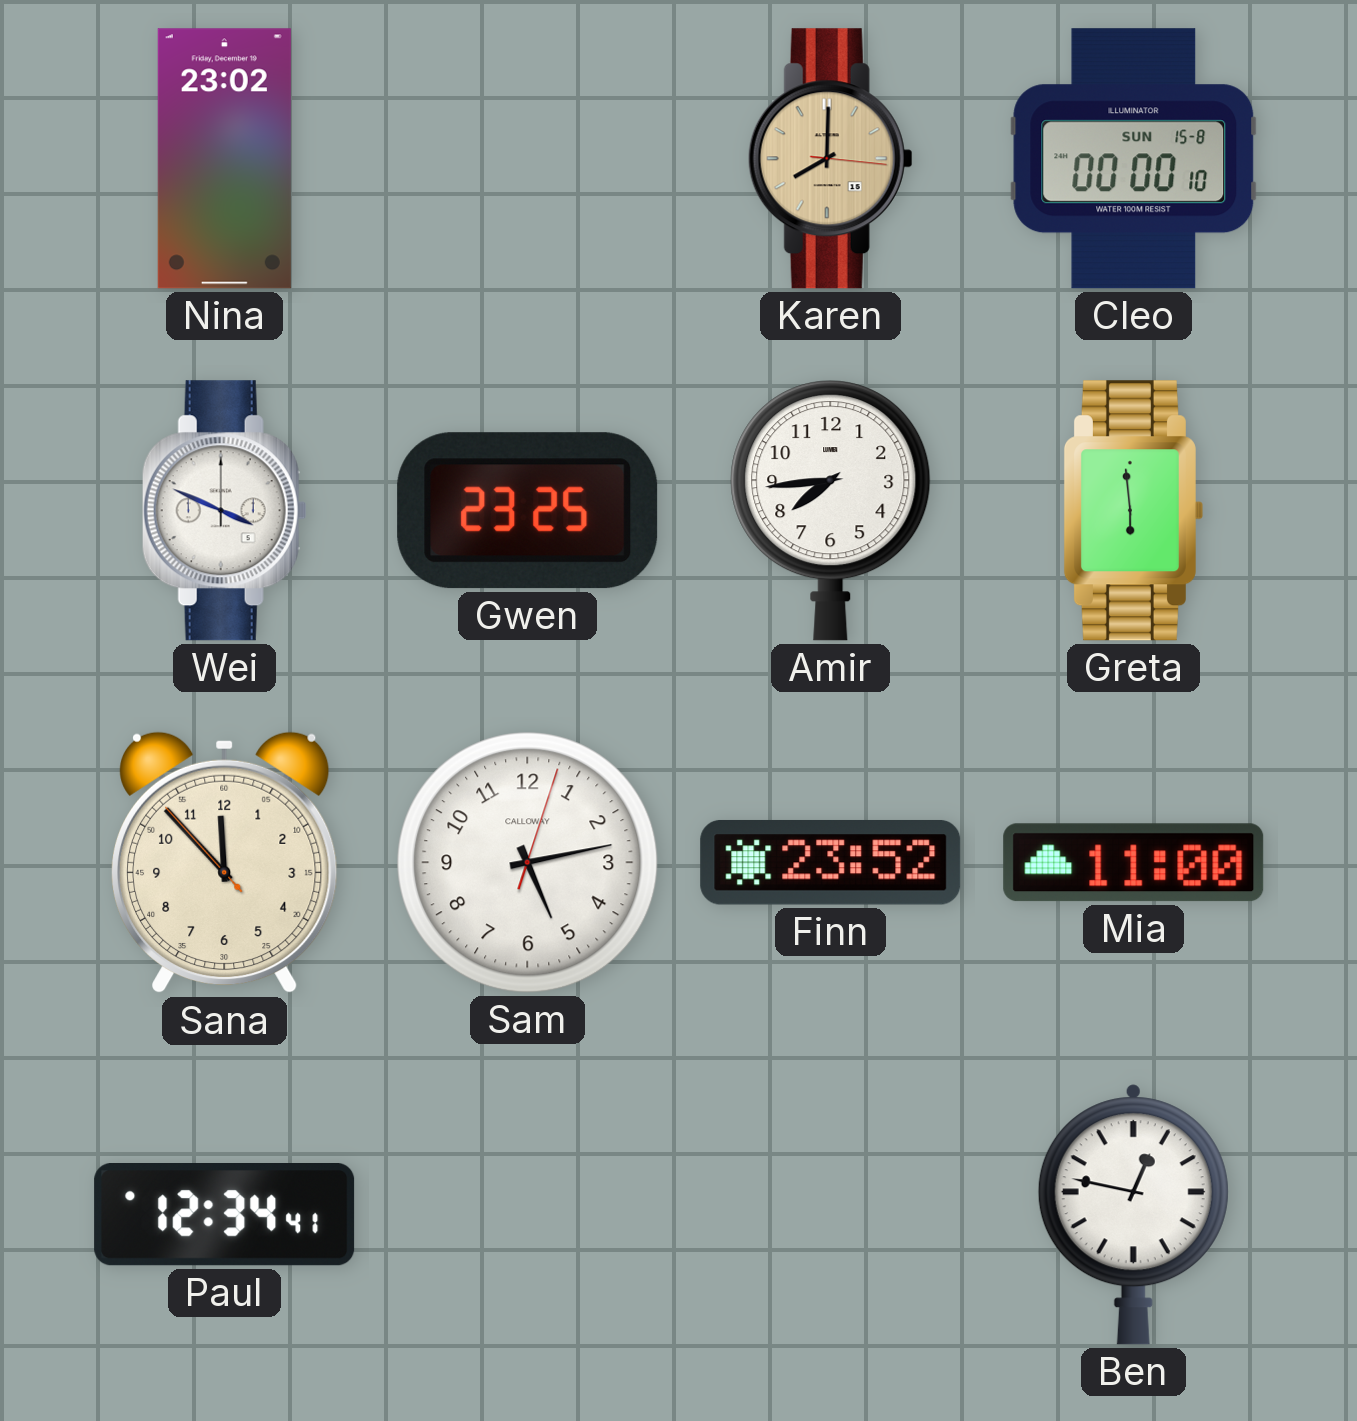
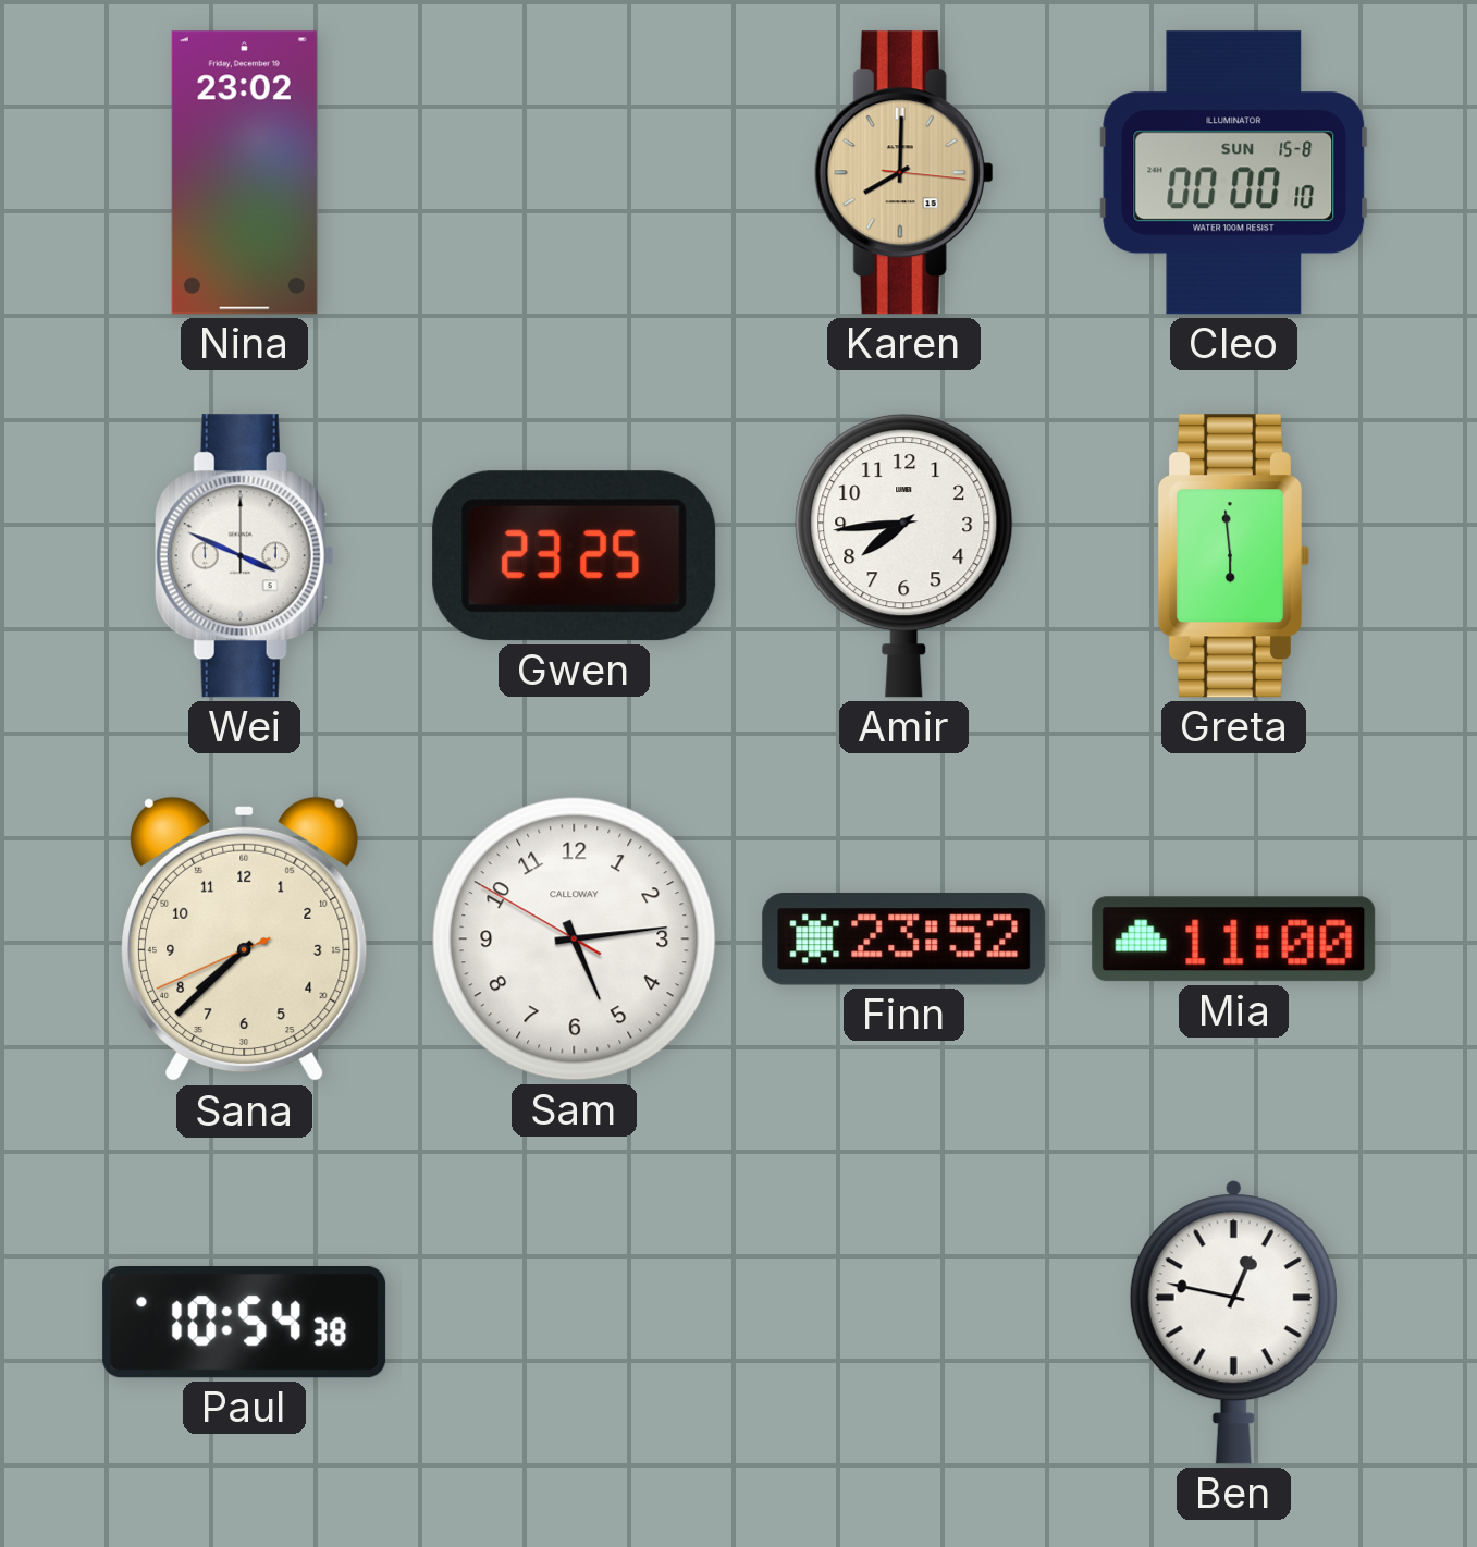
Sana: 11:52 -> 7:37 (245, 940)
Sam: 5:13:03 -> 5:13:50 (575, 940)
Paul: 12:34 -> 10:54 (245, 1323)
